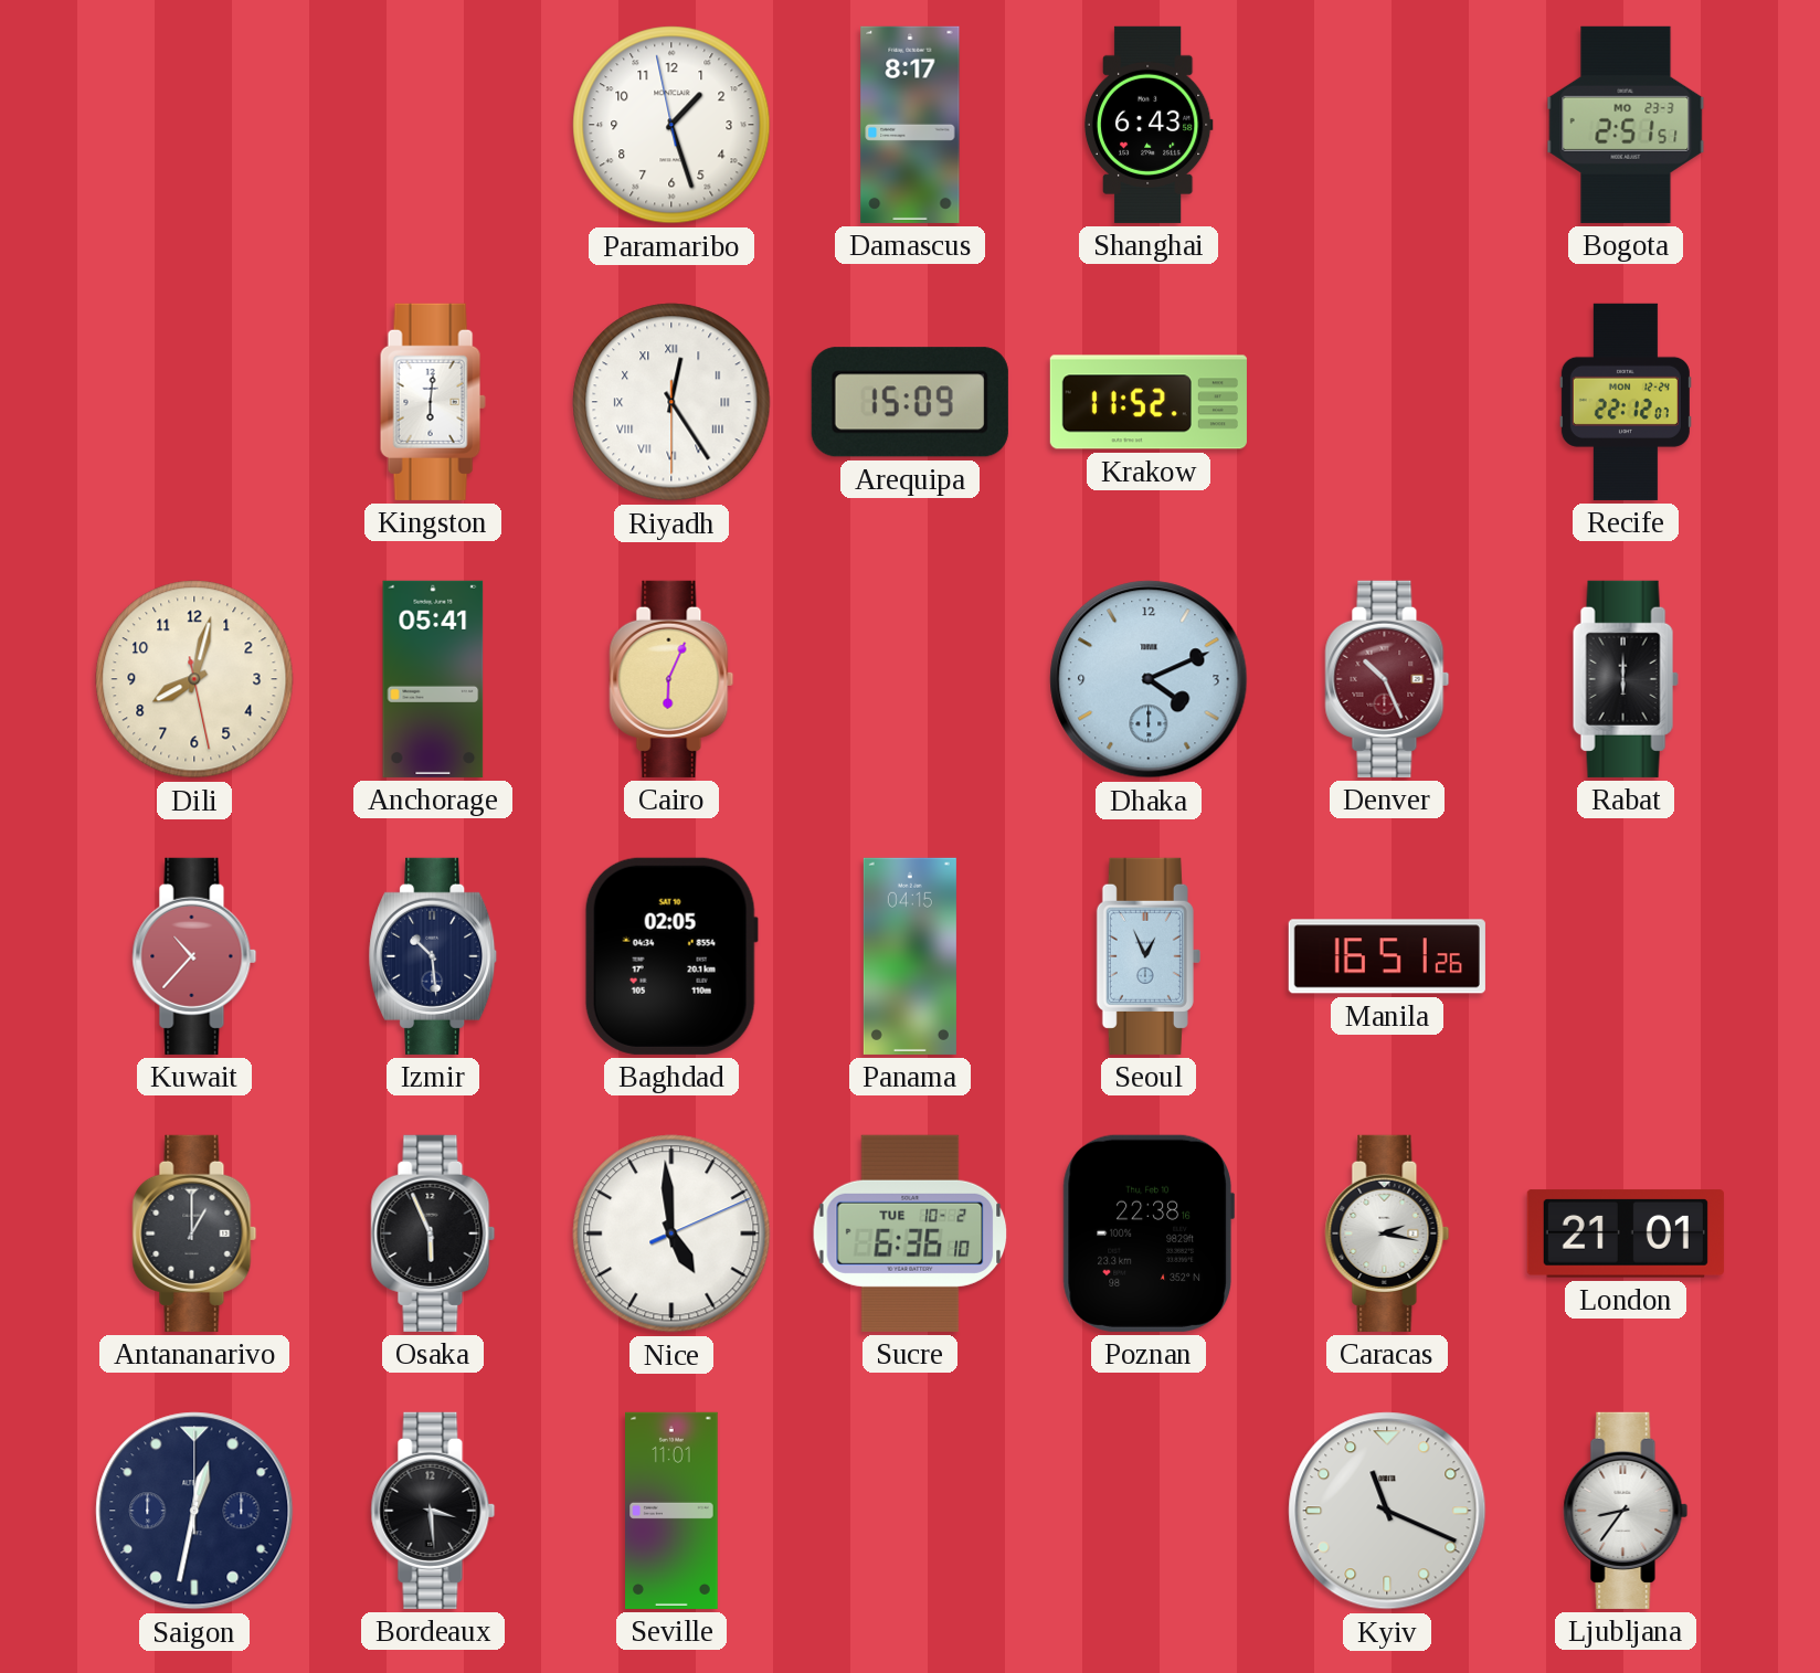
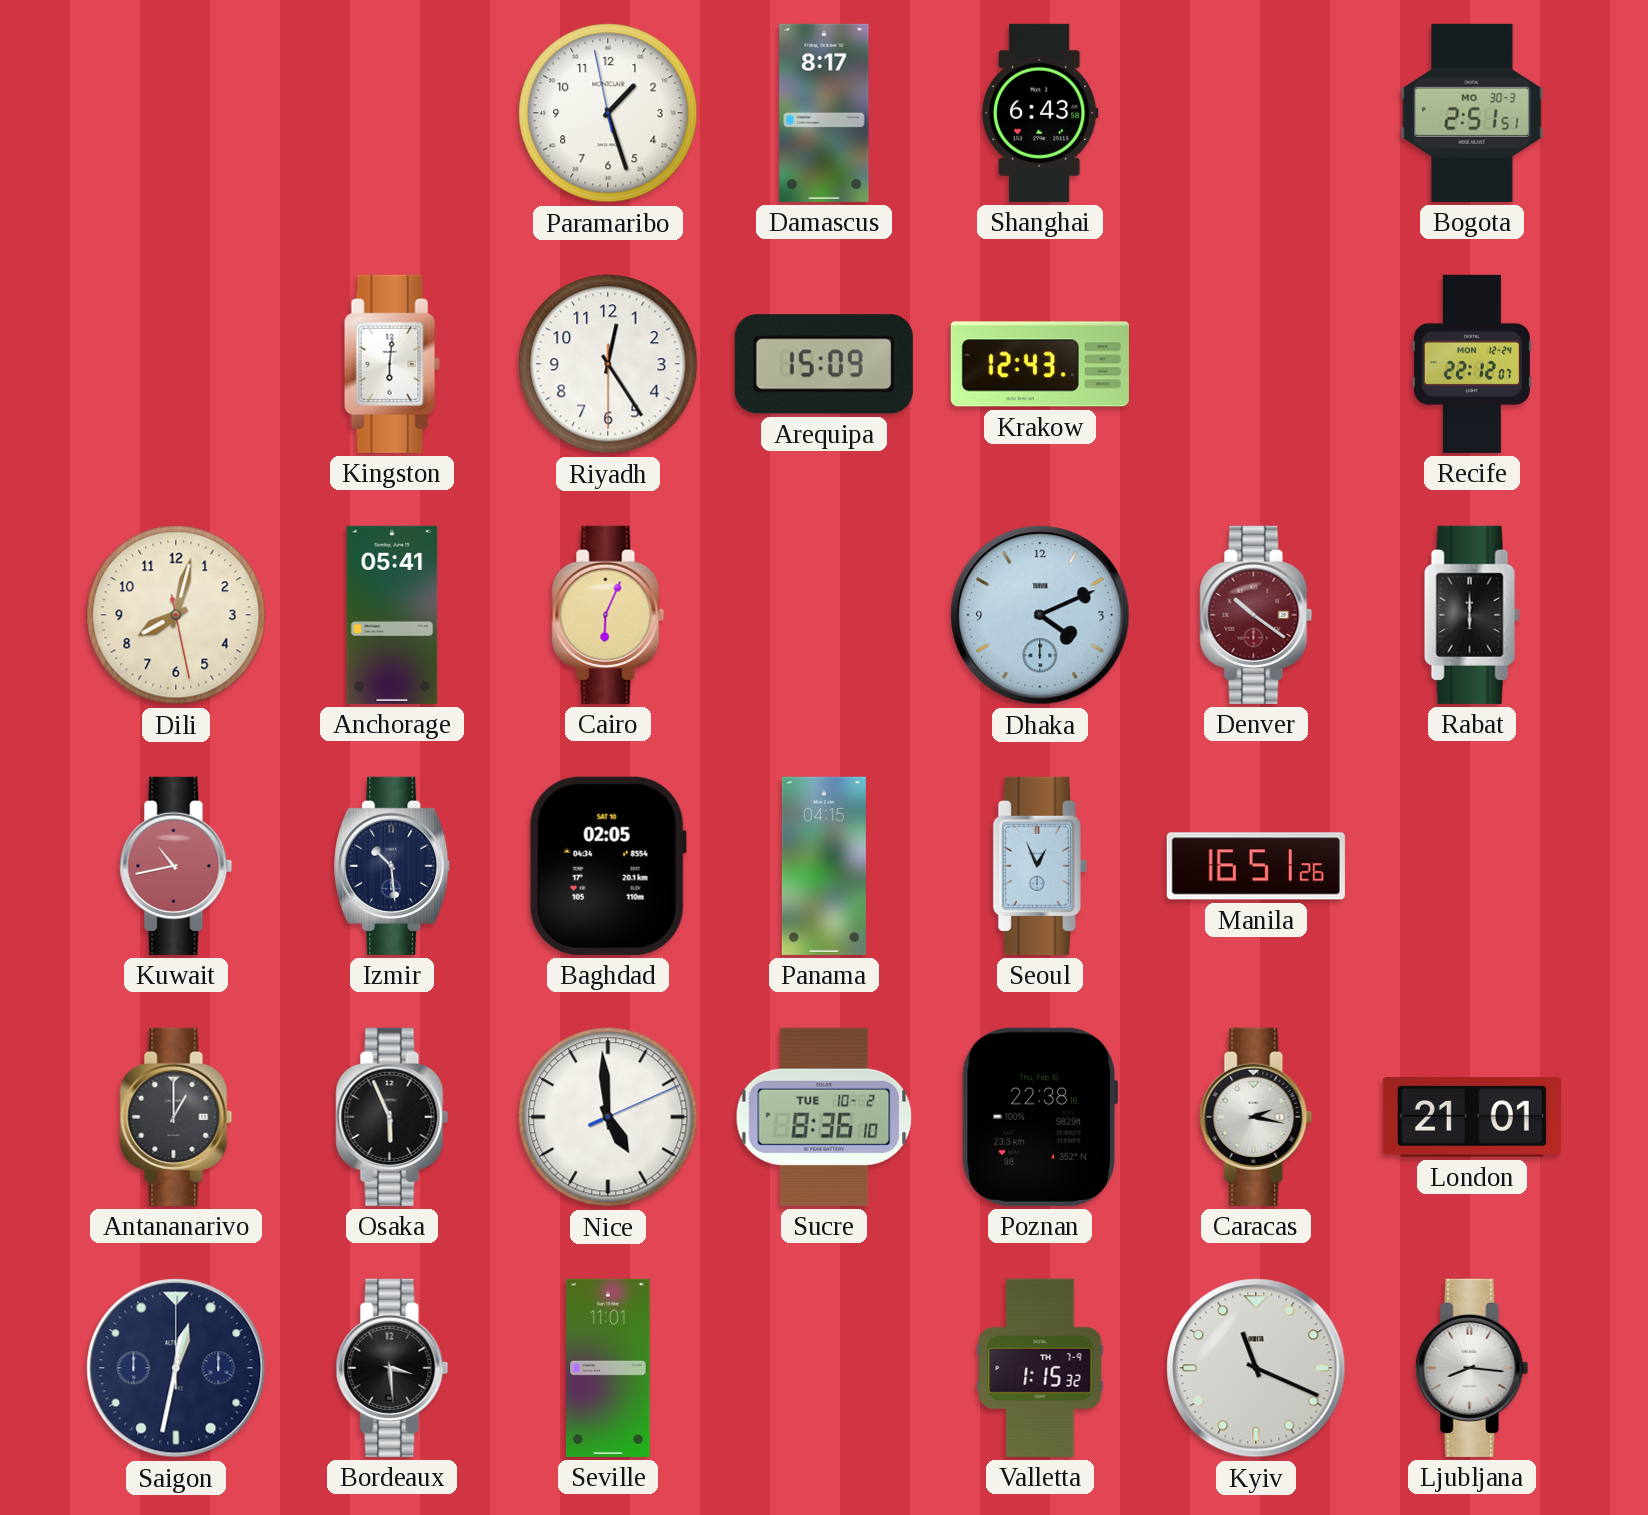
Bogota date: MO 23-3 -> MO 30-3 (1472, 113)
Riyadh numerals: Roman -> Arabic (608, 364)
Krakow: 11:52 -> 12:43 (1040, 364)
Denver: 10:26 -> 10:21 (1256, 615)
Kuwait: 10:37 -> 10:43 (176, 866)
Sucre: 6:36 -> 8:36 (824, 1117)
Valletta: none -> 1:15 (1040, 1368)
Ljubljana: 8:36 -> 8:16 (1472, 1368)
